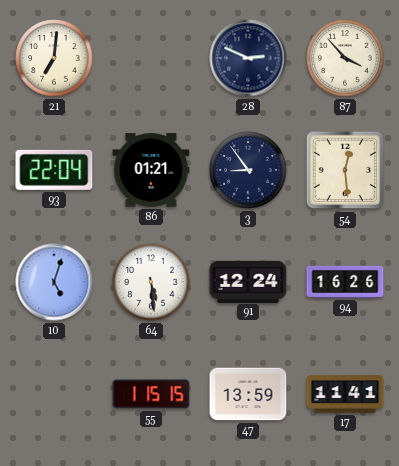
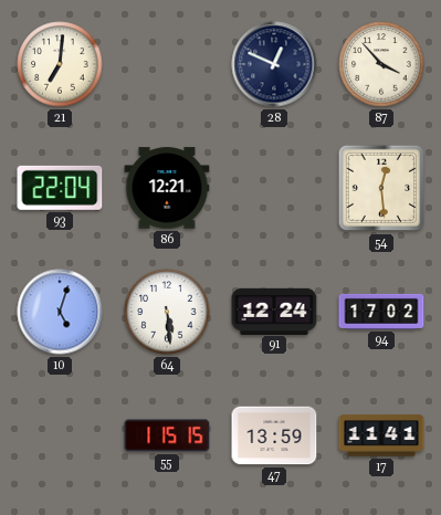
28: 2:49 -> 12:49 (274, 64)
86: 01:21 -> 12:21 (167, 188)
3: 8:54 -> none (248, 170)
94: 16:26 -> 17:02 (381, 312)
